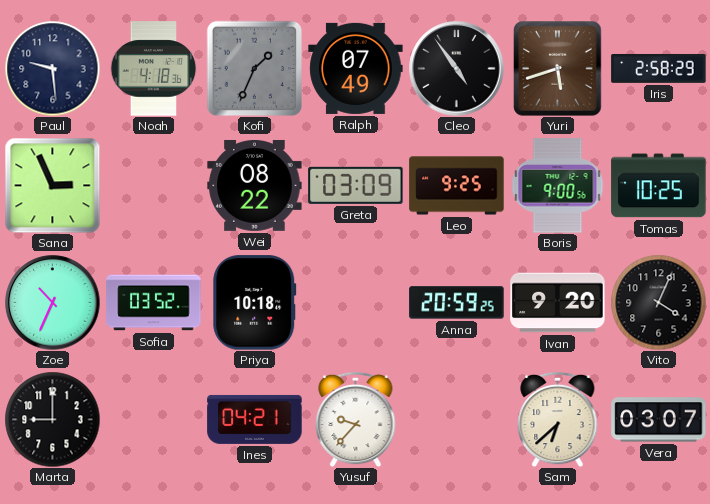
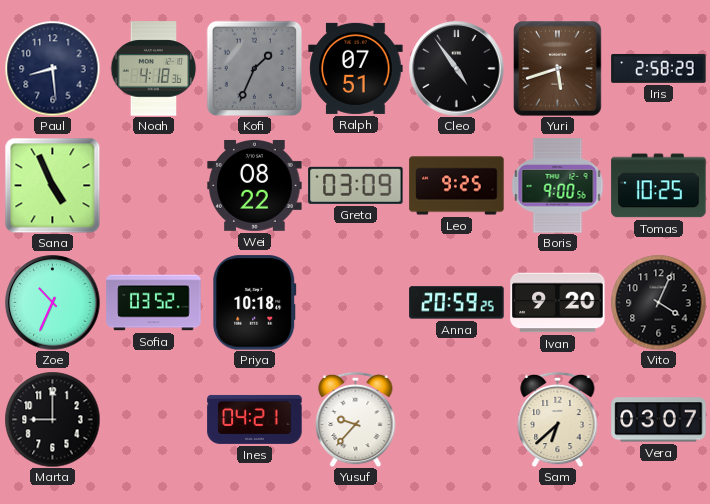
Paul: 9:29 -> 8:29 (52, 68)
Ralph: 07:49 -> 07:51 (356, 68)
Sana: 2:56 -> 4:56 (52, 185)
